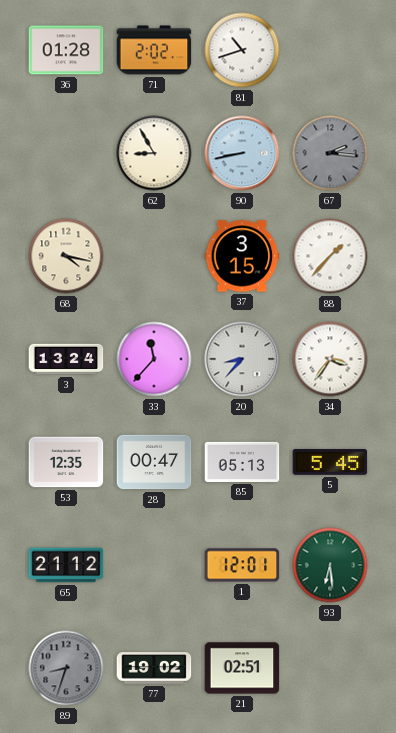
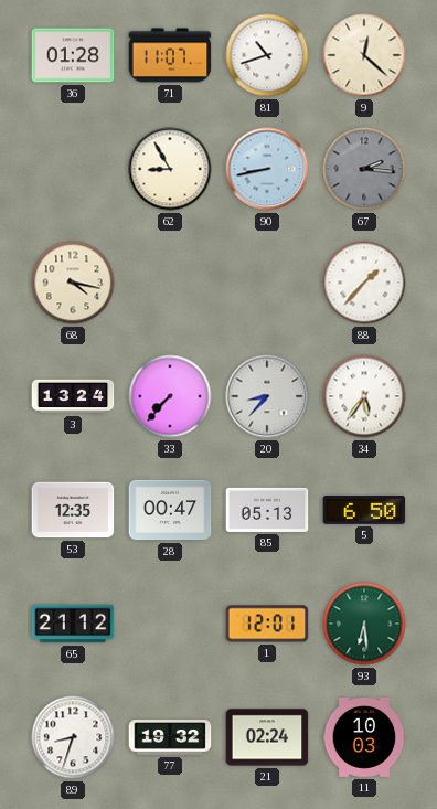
71: 2:02 -> 11:07 (170, 55)
9: none -> 12:22 (364, 55)
37: 3:15 -> none (242, 256)
33: 11:37 -> 7:37 (170, 396)
34: 3:36 -> 5:36 (364, 396)
5: 5:45 -> 6:50 (364, 510)
89 dial: grey -> white (73, 737)
77: 19:02 -> 19:32 (170, 737)
21: 02:51 -> 02:24 (267, 737)
11: none -> 10:03 (364, 737)
